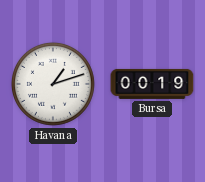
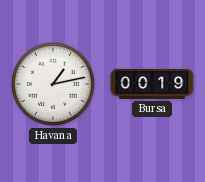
Havana: 1:12 -> 1:13 (53, 84)
